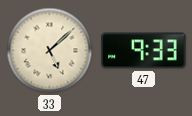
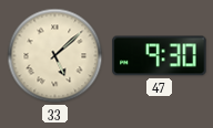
47: 9:33 -> 9:30 (160, 56)
